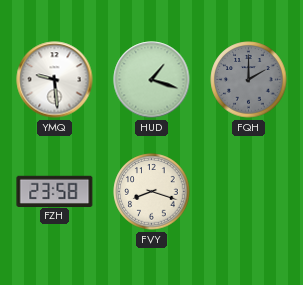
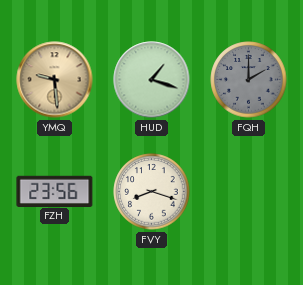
YMQ dial: white -> champagne (55, 80)
FZH: 23:58 -> 23:56 (55, 191)
